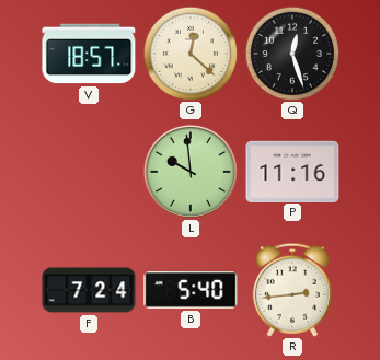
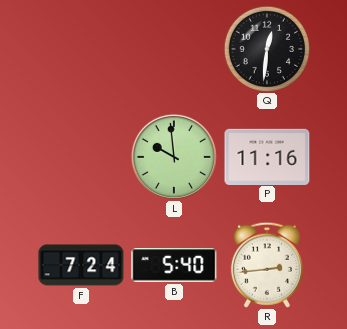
V: 18:57 -> none (89, 54)
G: 12:22 -> none (189, 53)
Q: 12:27 -> 12:31 (266, 48)
